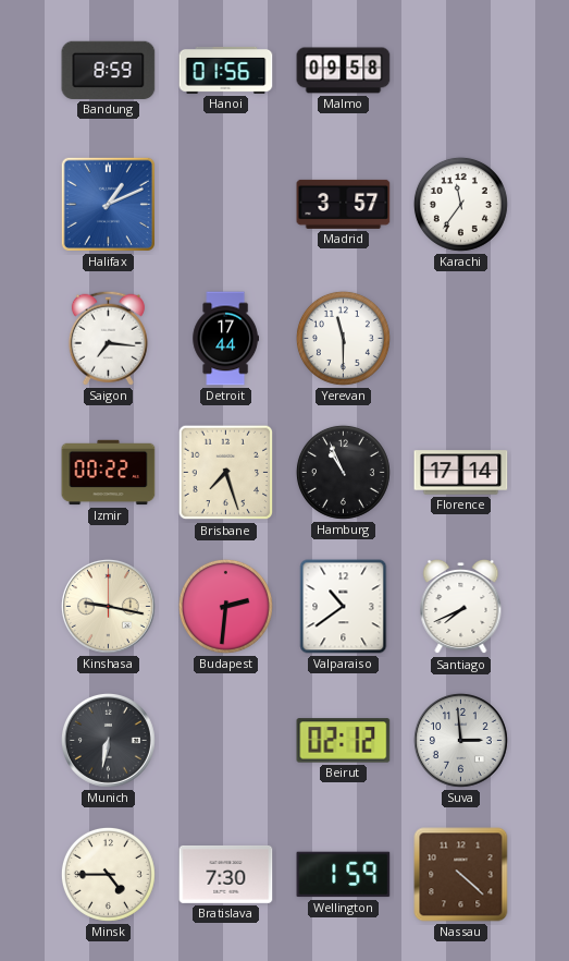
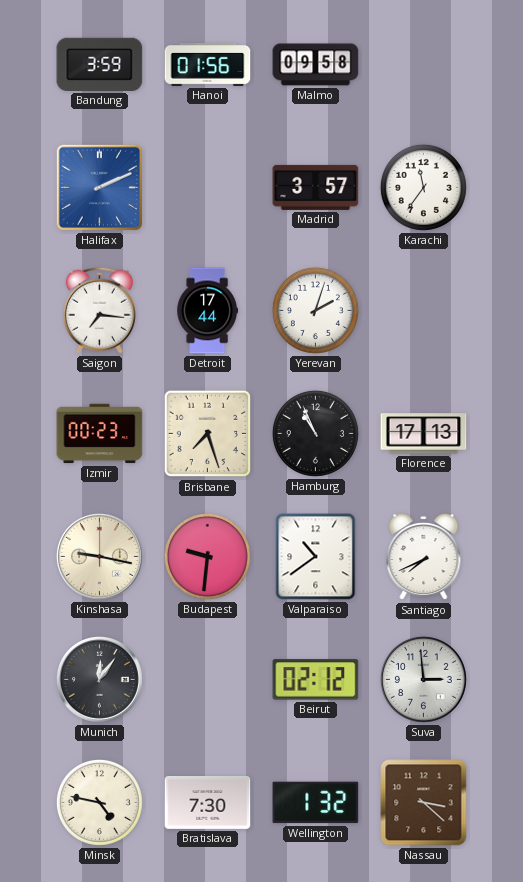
Bandung: 8:59 -> 3:59 (100, 64)
Halifax: 1:11 -> 2:11 (99, 187)
Yerevan: 11:30 -> 2:03 (315, 310)
Izmir: 00:22 -> 00:23 (100, 434)
Florence: 17:14 -> 17:13 (424, 434)
Budapest: 2:31 -> 9:31 (207, 556)
Munich: 6:32 -> 12:06 (99, 679)
Minsk: 4:45 -> 4:47 (99, 802)
Wellington: 1:59 -> 1:32 (316, 803)
Nassau: 4:22 -> 3:22 (424, 803)
